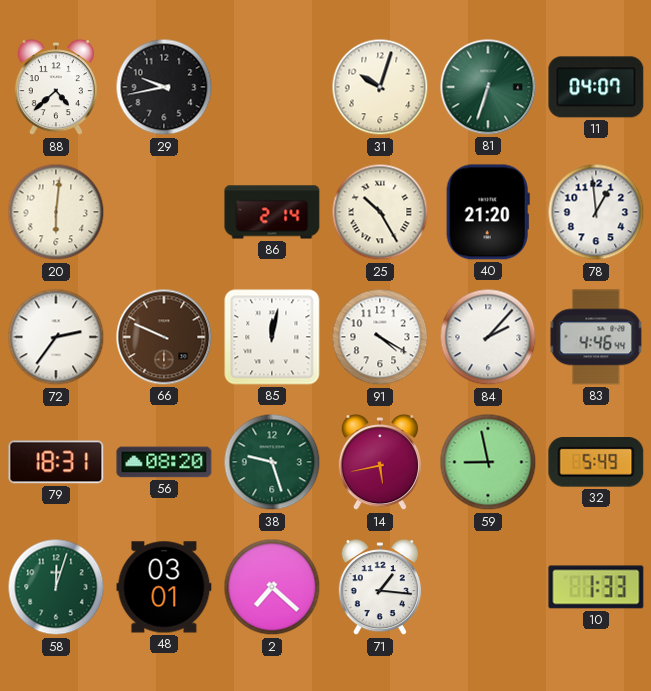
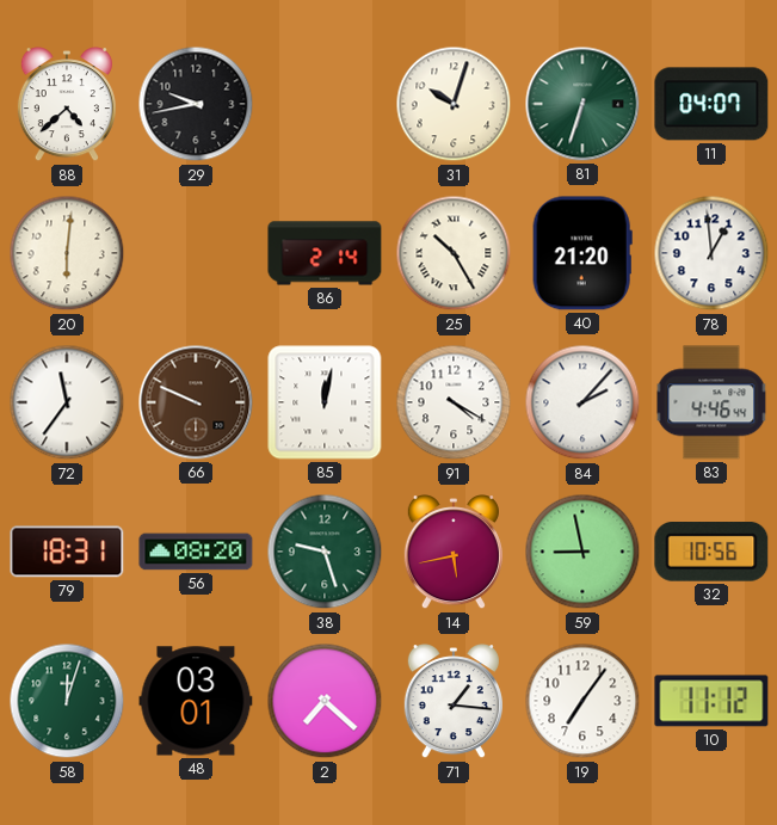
72: 2:36 -> 11:36 (67, 402)
32: 5:49 -> 10:56 (711, 553)
19: none -> 7:06 (582, 701)
10: 1:33 -> 11:12 (711, 701)
